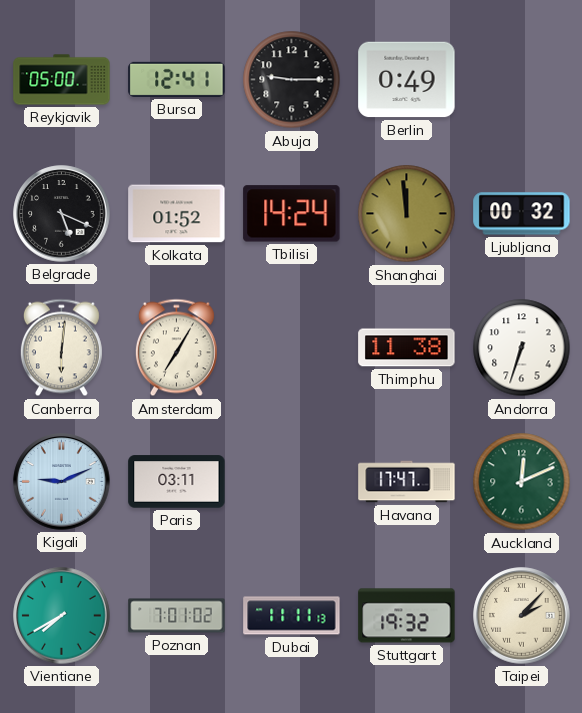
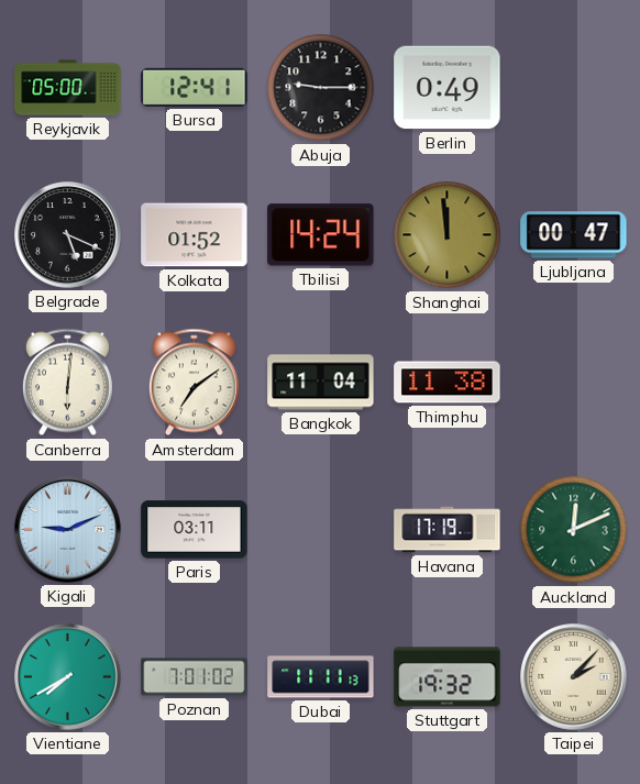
Ljubljana: 00:32 -> 00:47 (574, 235)
Amsterdam: 7:05 -> 7:09 (194, 383)
Bangkok: none -> 11:04 (321, 383)
Andorra: 6:33 -> none (522, 348)
Havana: 17:47 -> 17:19 (448, 530)
